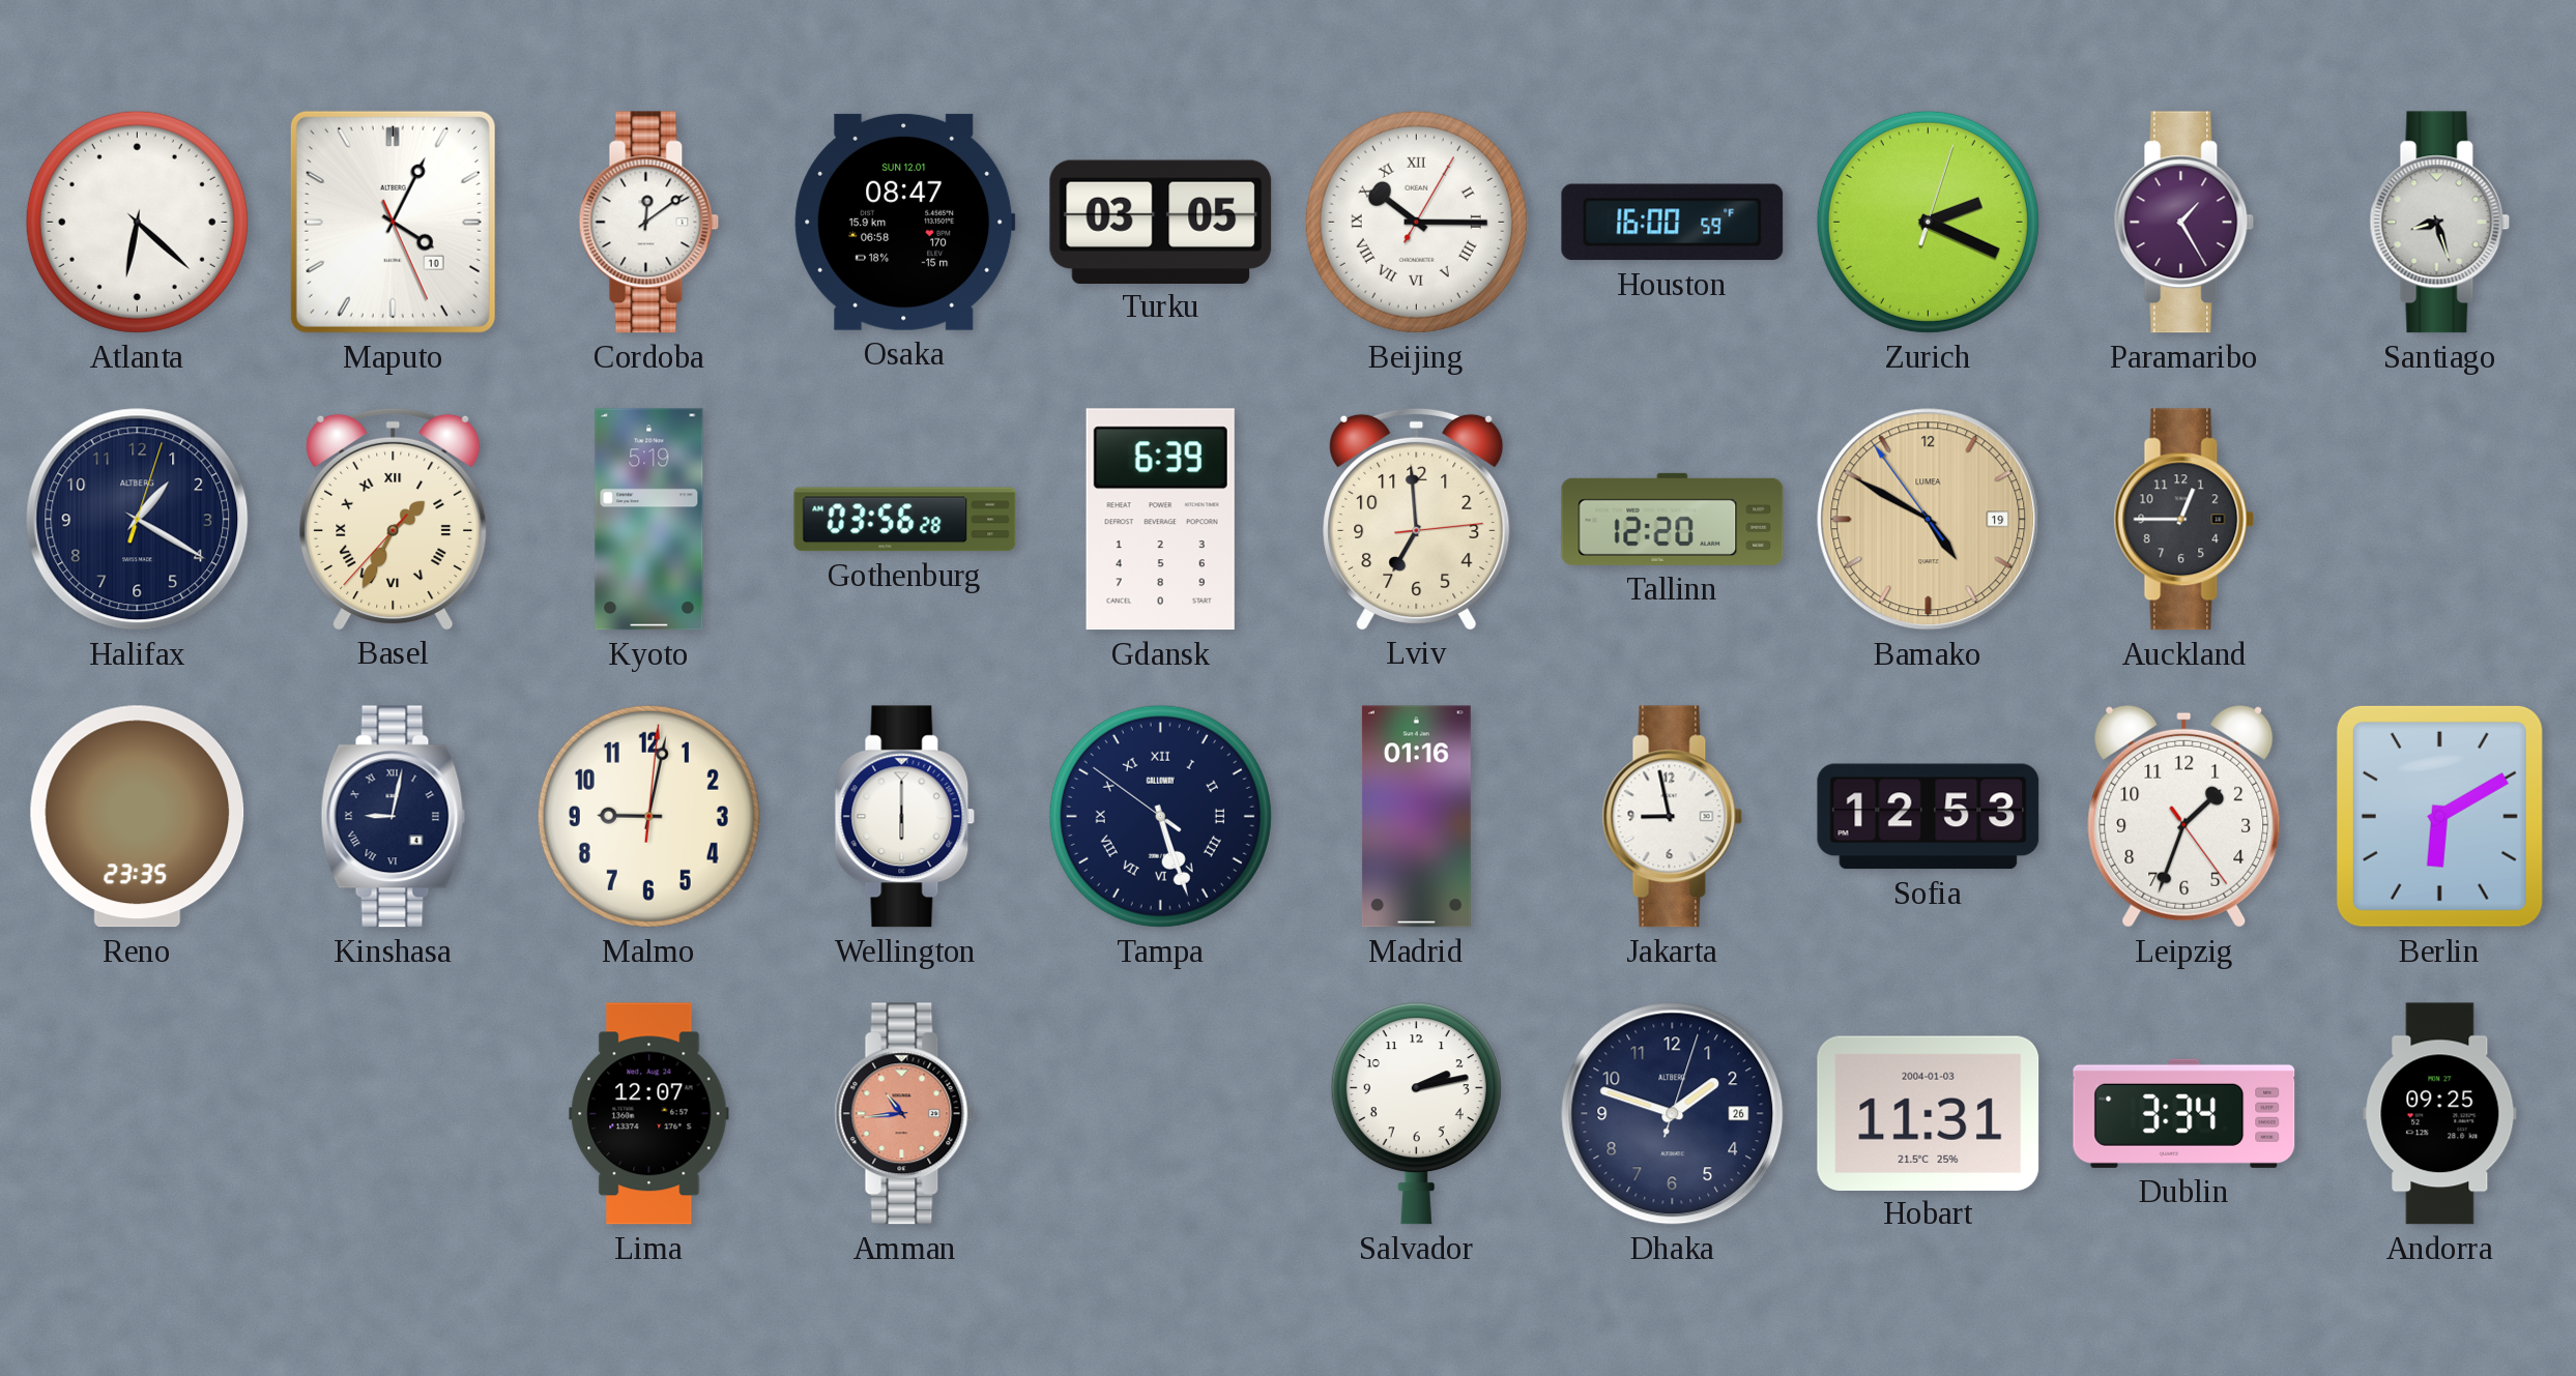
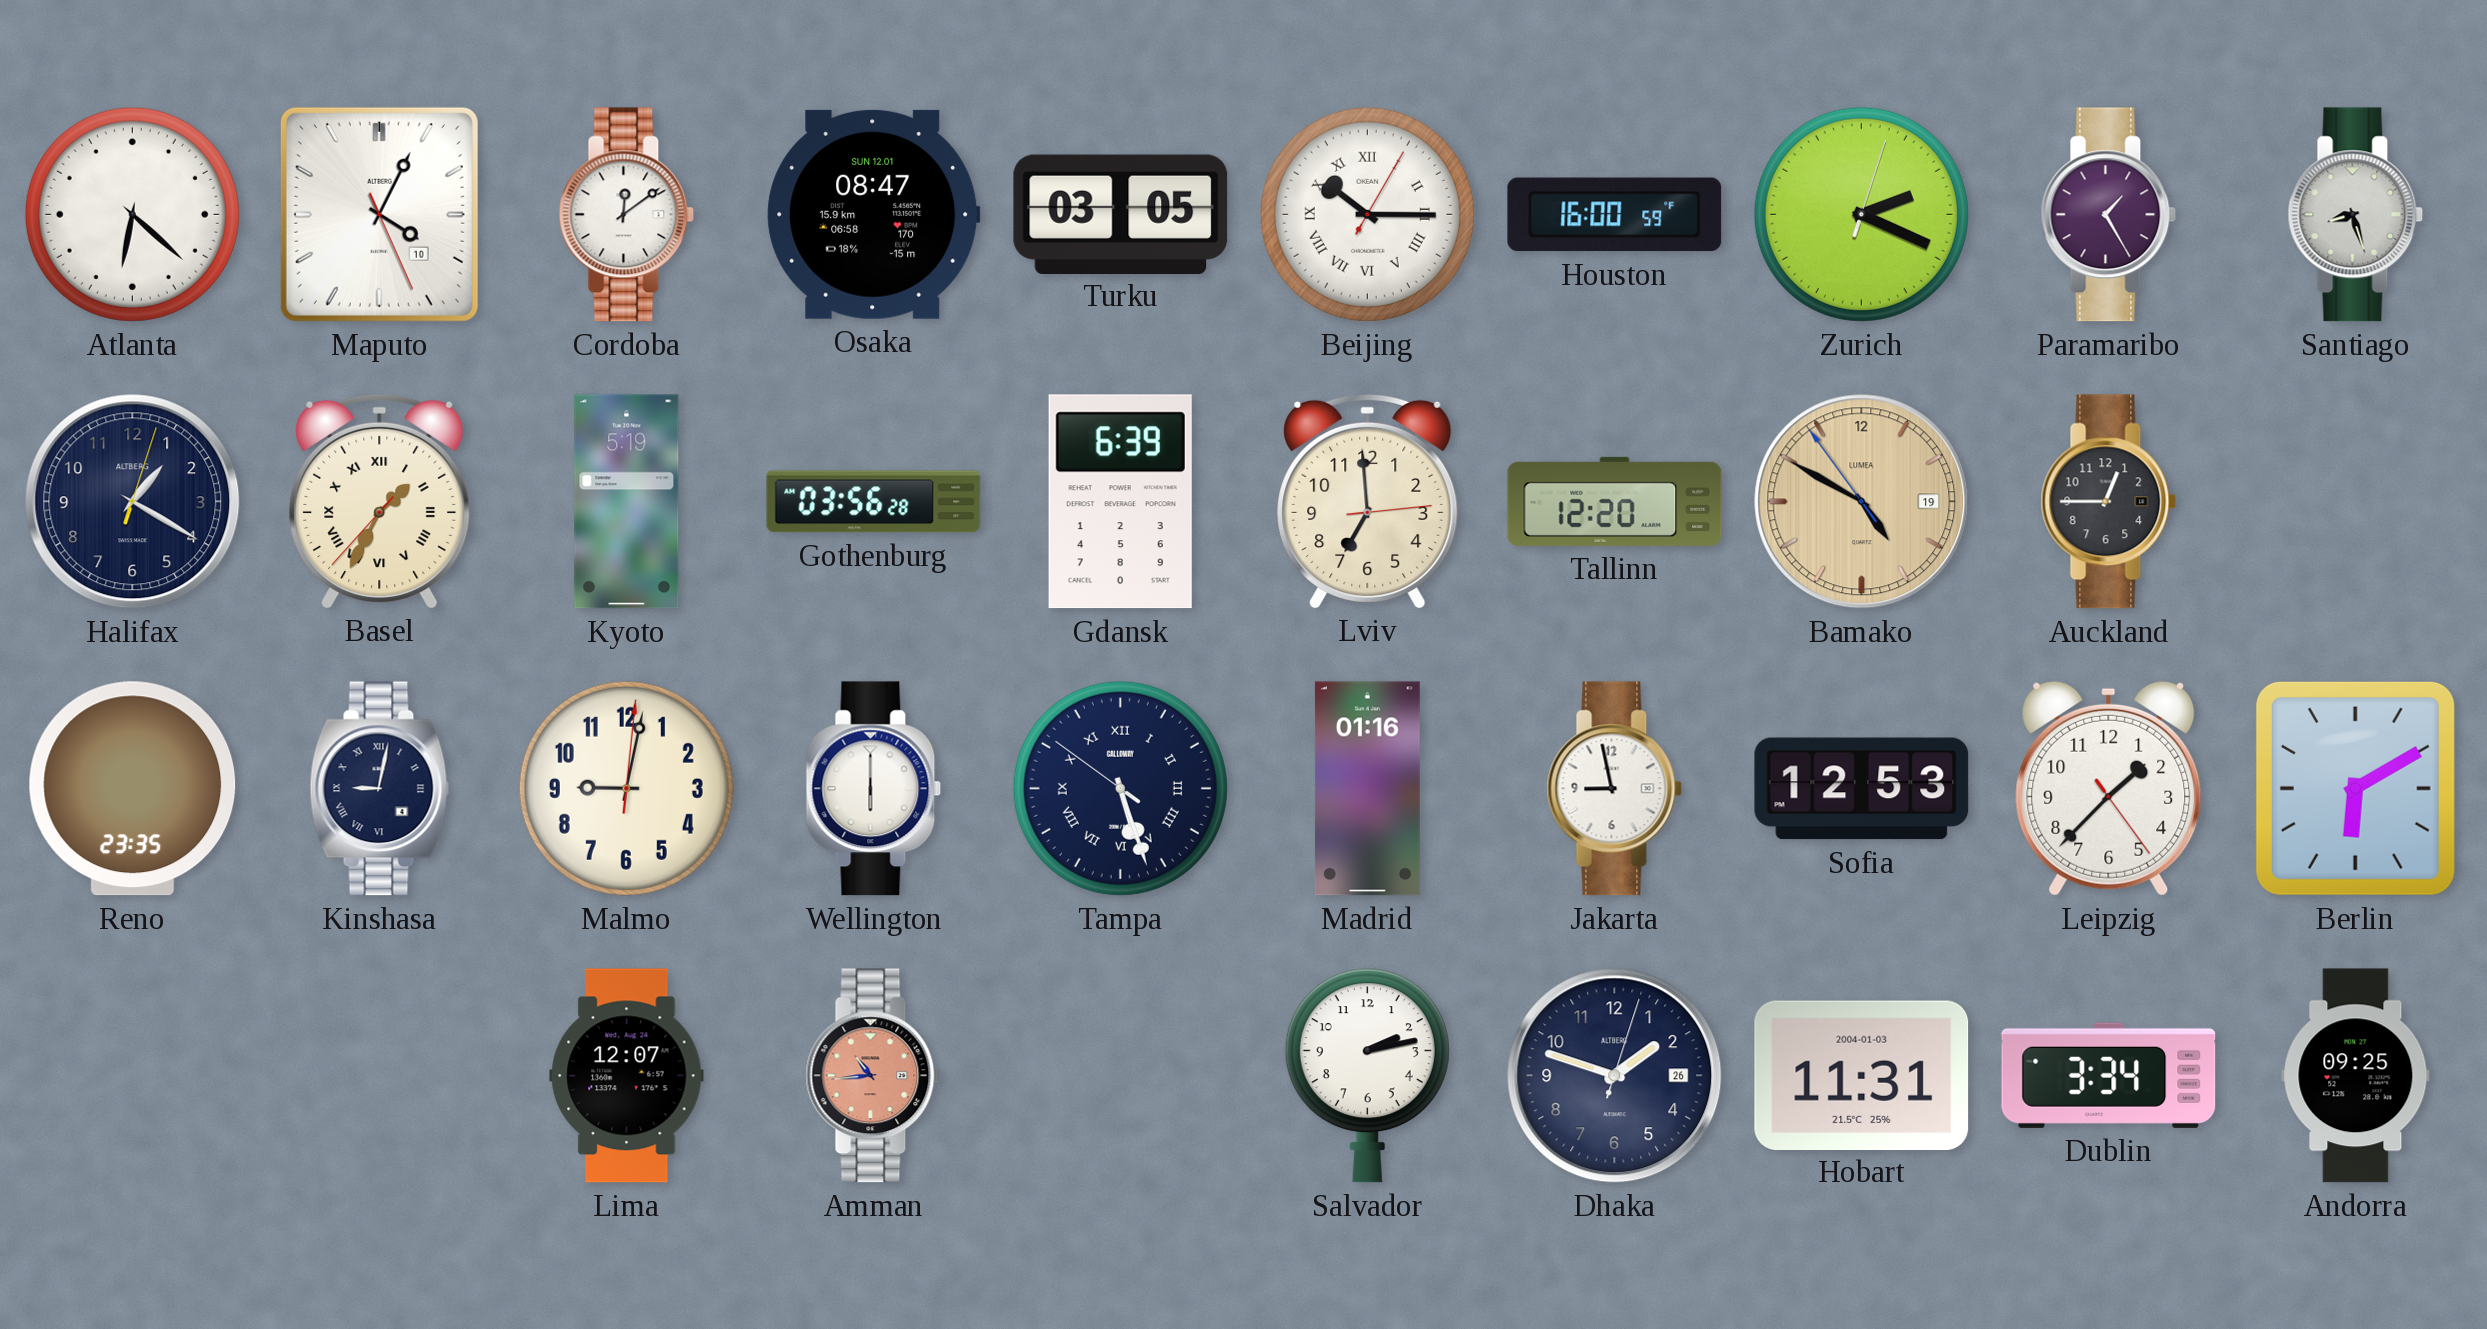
Leipzig: 1:33 -> 1:37 (2109, 788)
